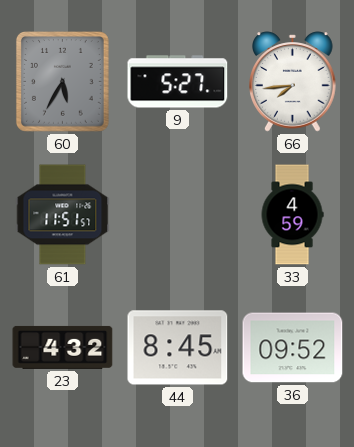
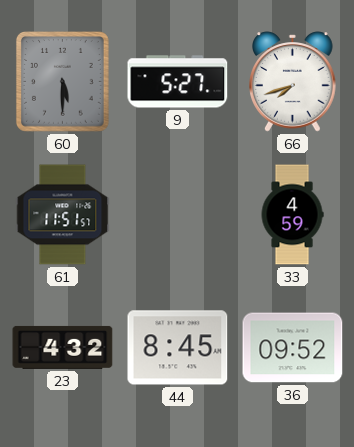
60: 5:35 -> 5:30 (62, 82)
66: 7:44 -> 7:42 (293, 82)
